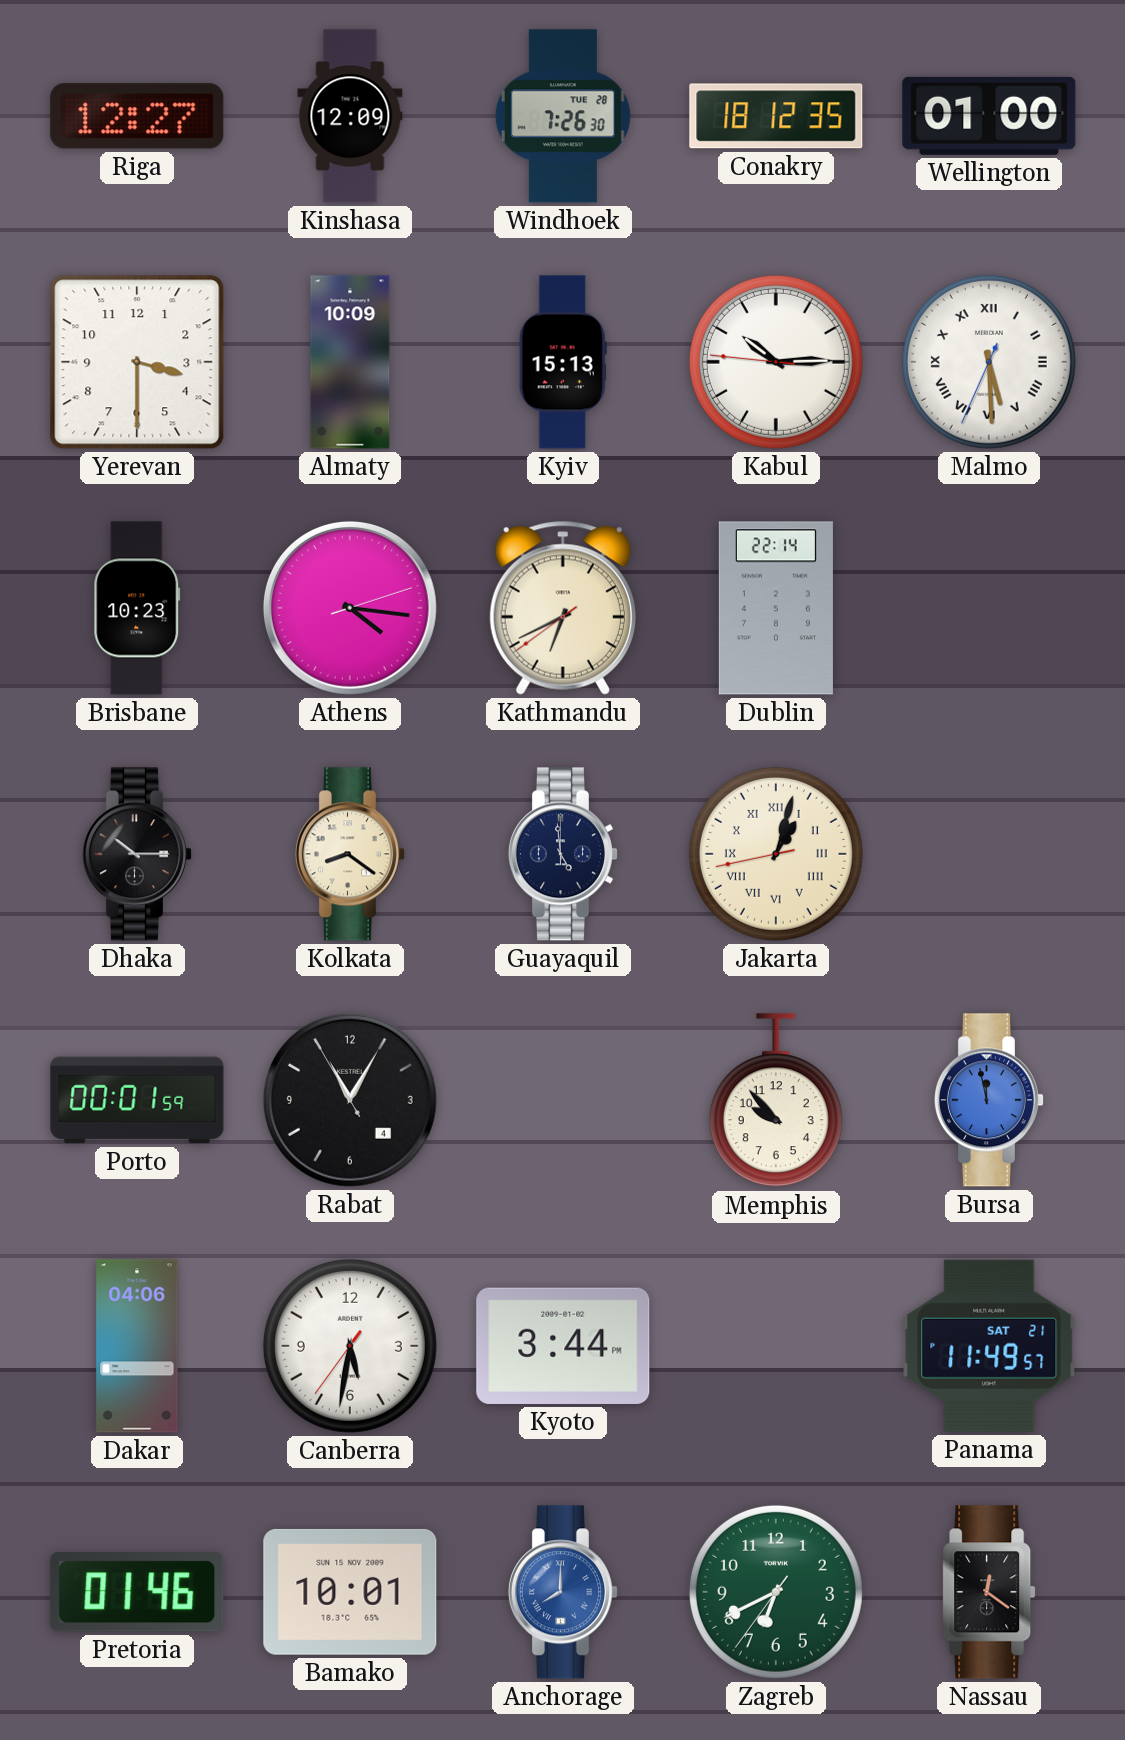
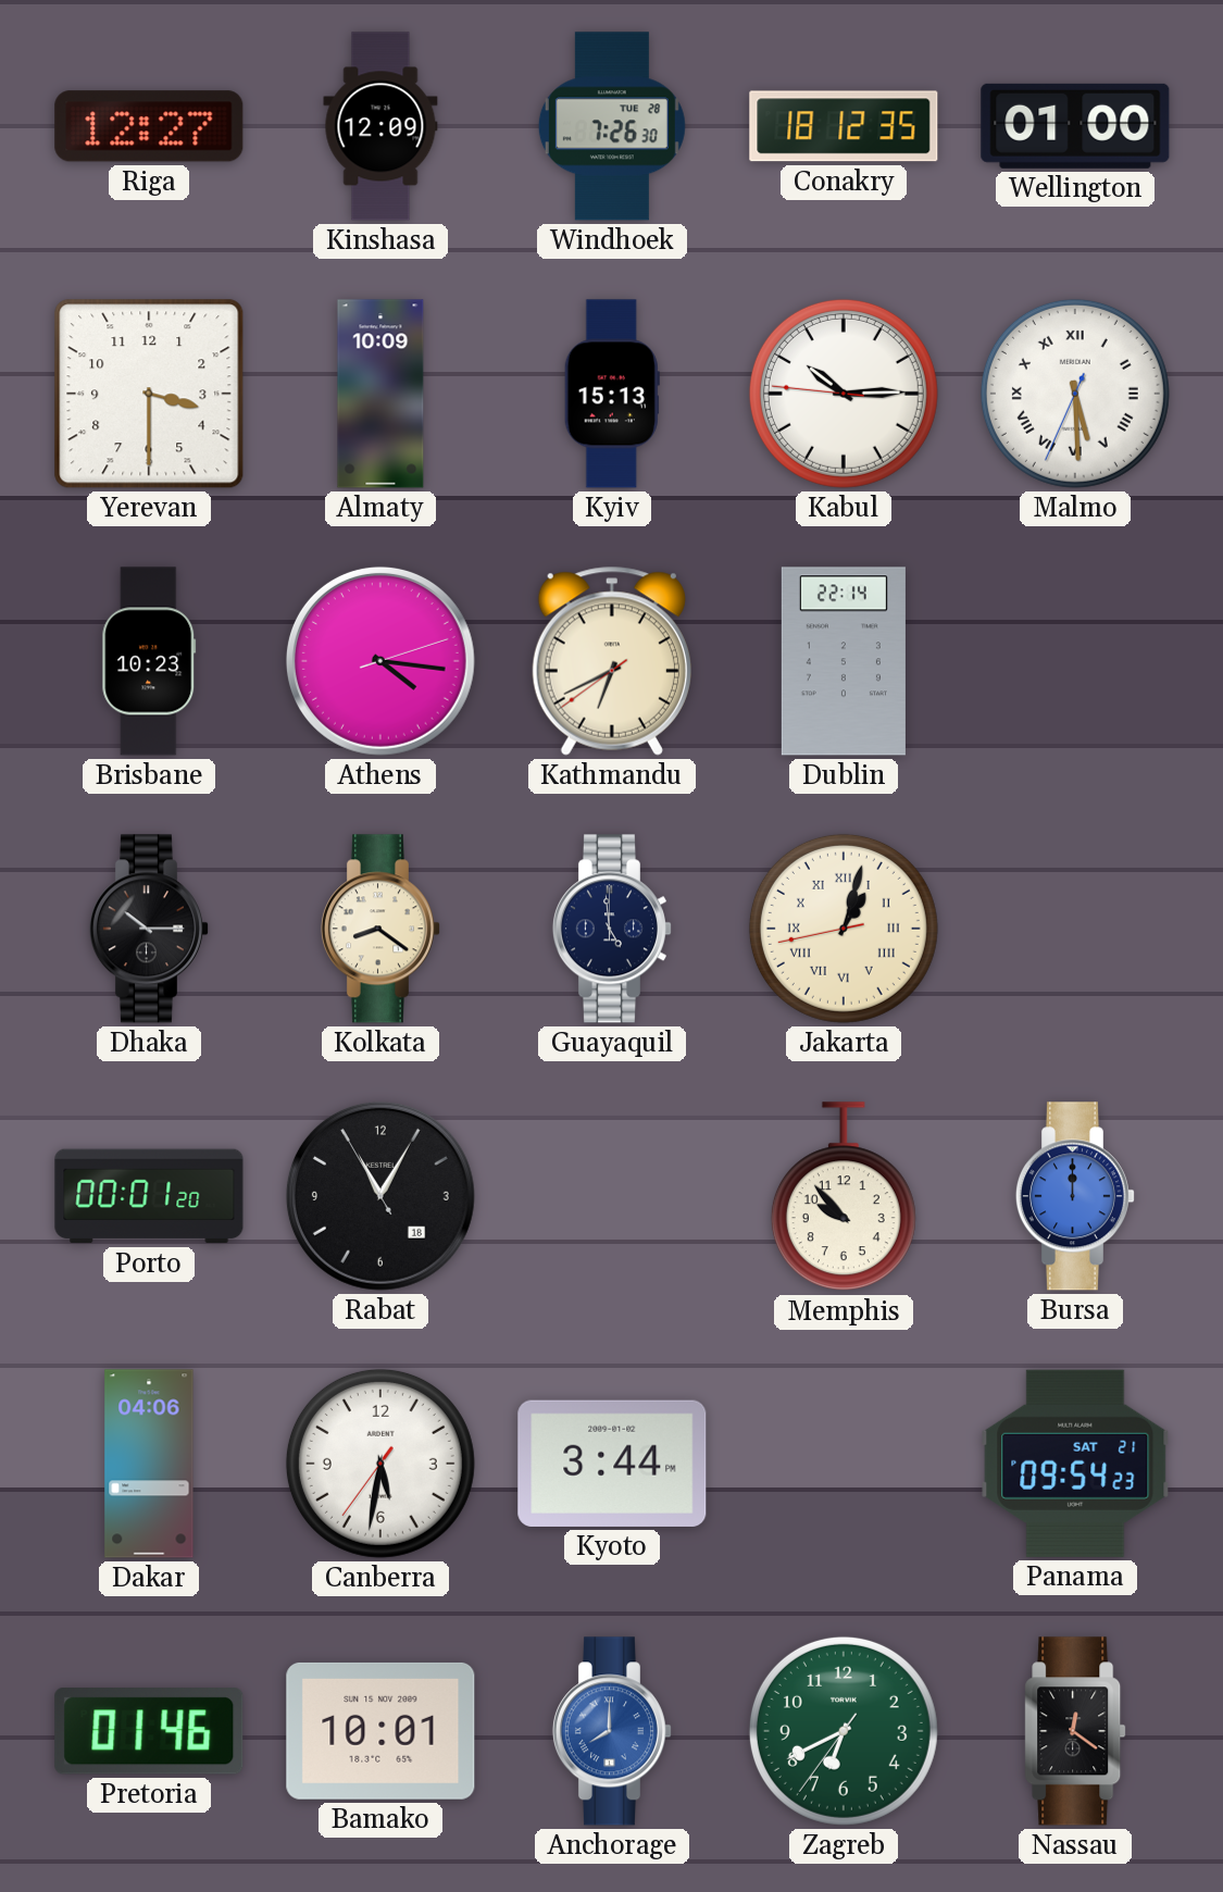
Porto: 00:01:59 -> 00:01:20 (149, 1196)
Rabat date: 4 -> 18 (380, 1196)
Bursa: 11:58 -> 12:00 (1074, 1196)
Panama: 11:49 -> 09:54 (1075, 1464)
